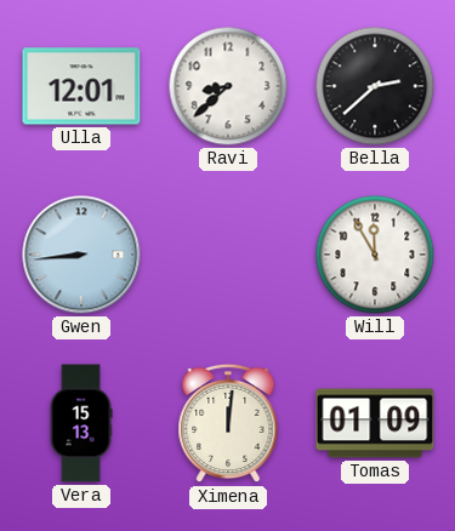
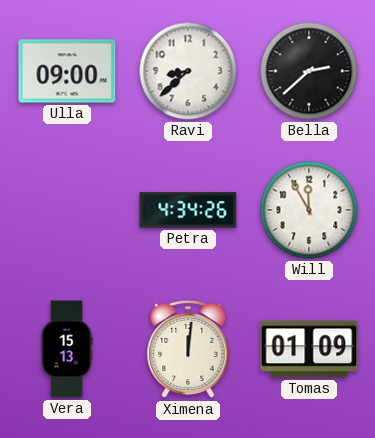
Ulla: 12:01 -> 09:00 (67, 71)
Gwen: 8:44 -> none (81, 255)
Petra: none -> 4:34 (188, 210)
